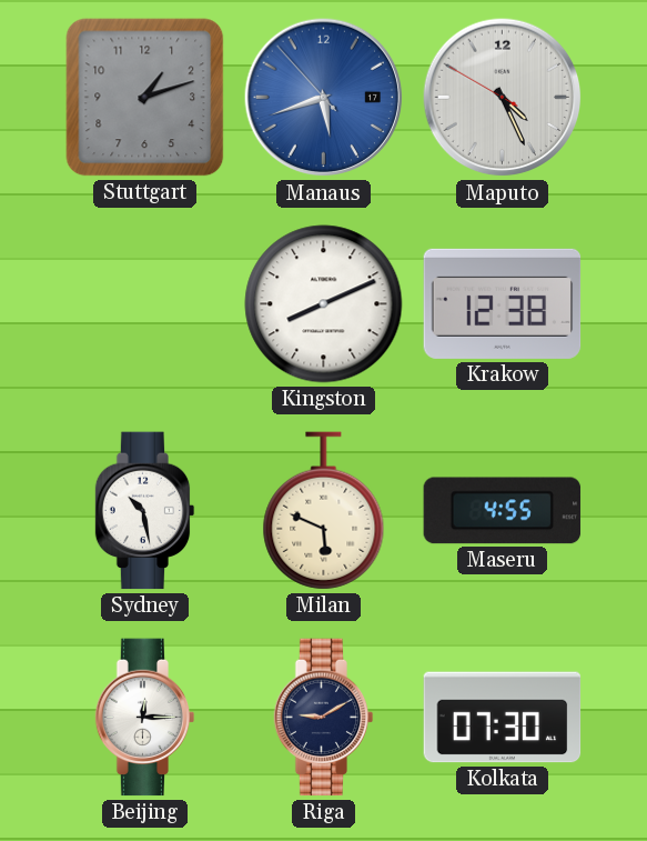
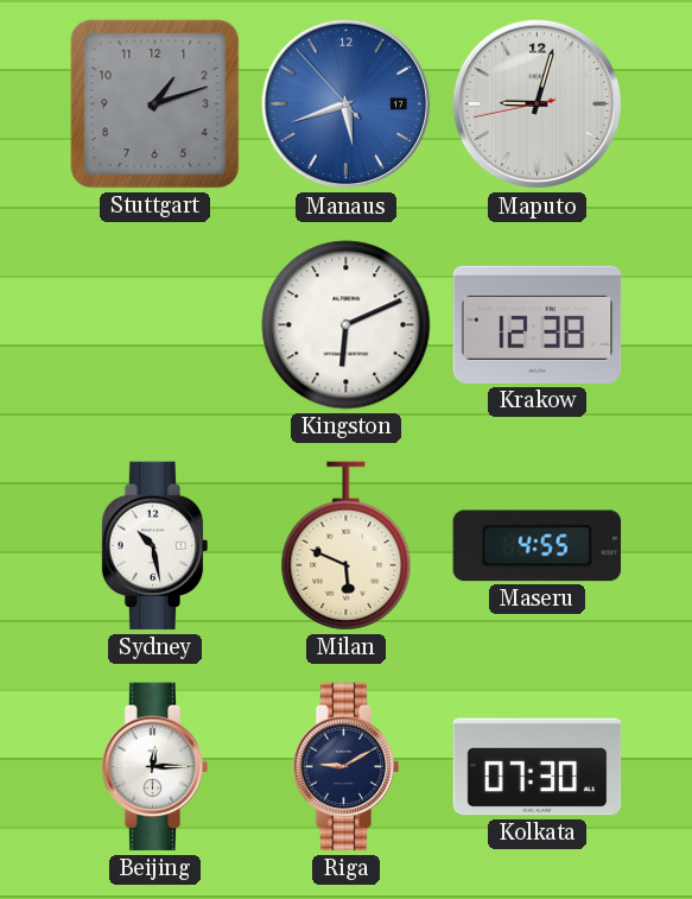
Maputo: 4:25 -> 9:02 (538, 105)
Kingston: 8:11 -> 6:11 (347, 325)
